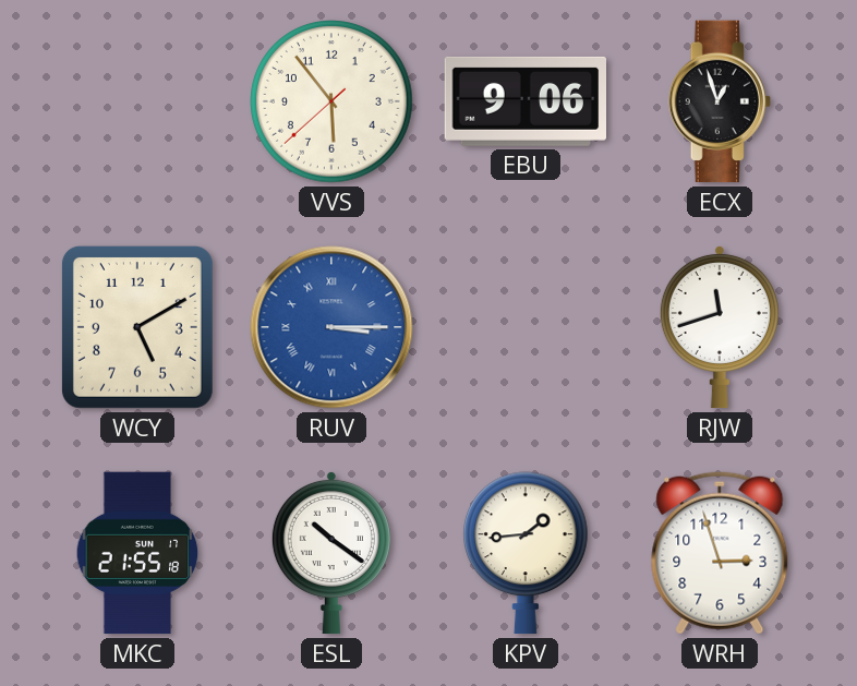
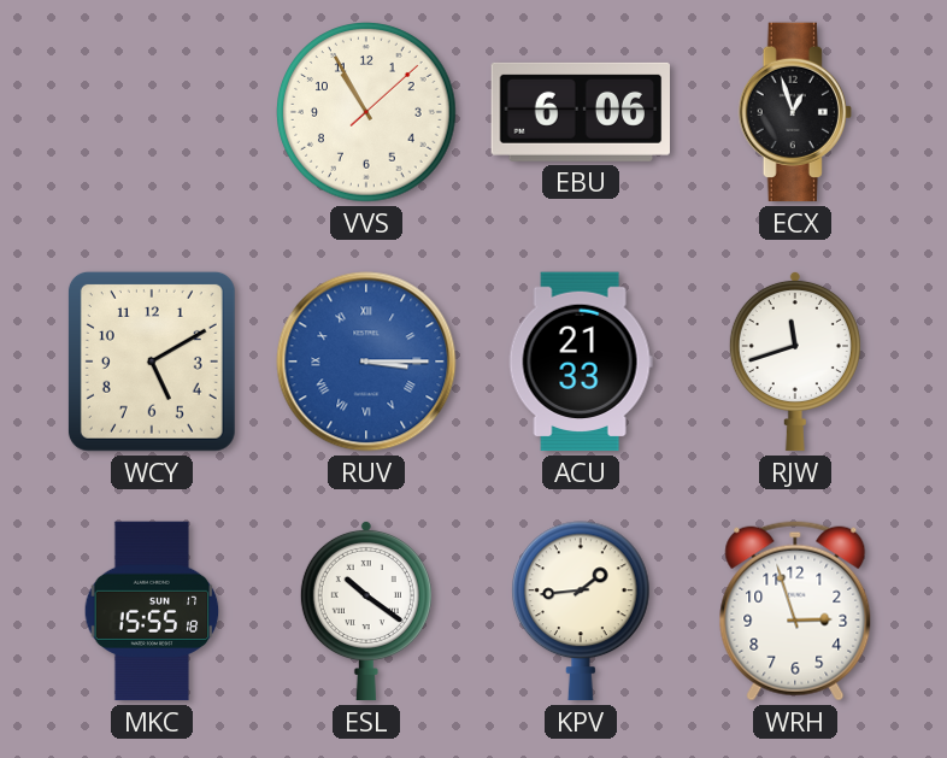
VVS: 5:53 -> 10:55 (366, 112)
EBU: 9:06 -> 6:06 (580, 112)
ACU: none -> 21:33 (581, 362)
MKC: 21:55 -> 15:55 (152, 611)
